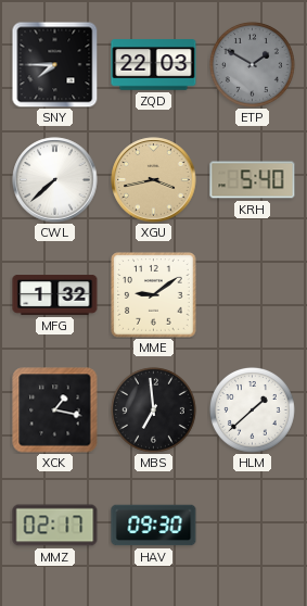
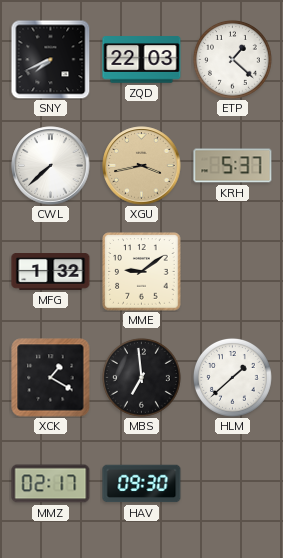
SNY: 7:45 -> 7:41 (50, 59)
ETP: 1:50 -> 1:22 (232, 59)
ETP dial: grey -> white (232, 59)
KRH: 5:40 -> 5:37 (233, 166)
XCK: 1:17 -> 1:20 (51, 378)
